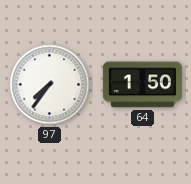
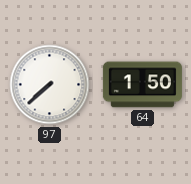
97: 7:36 -> 7:38 (50, 85)
